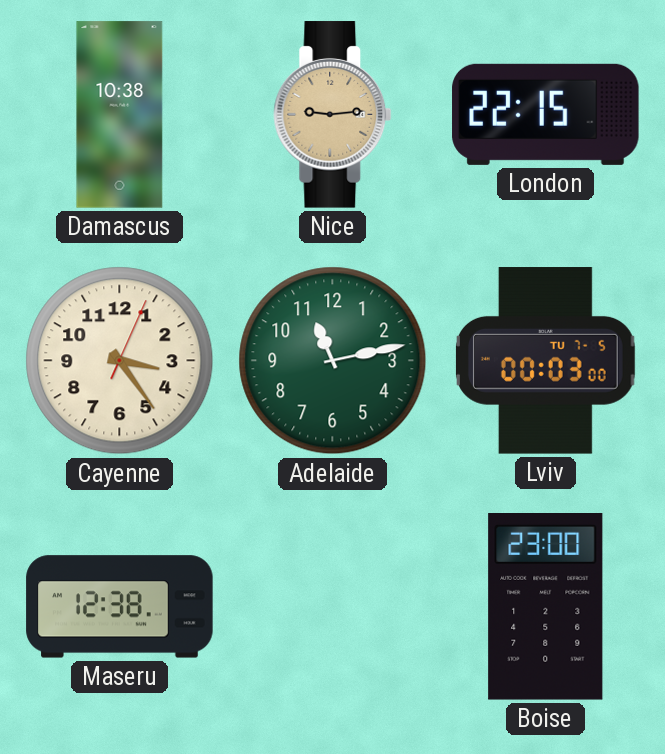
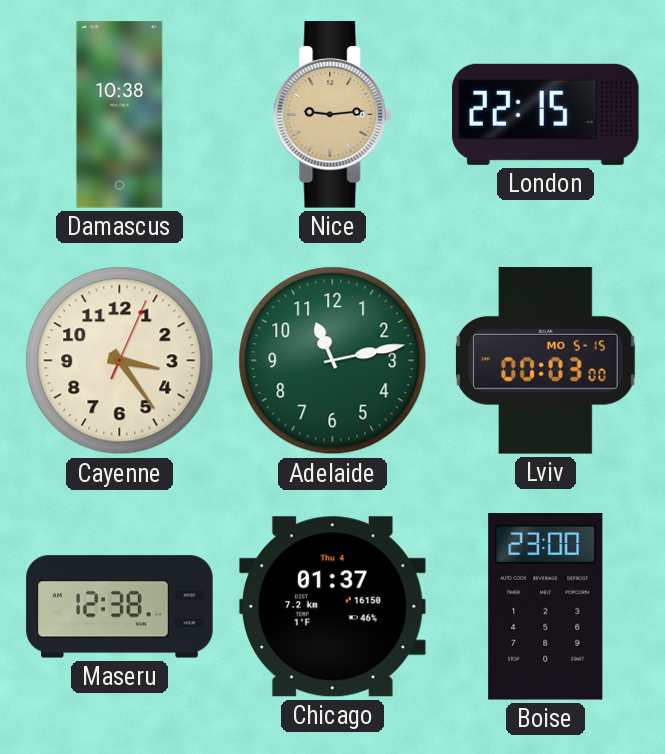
Lviv date: TU 7-5 -> MO 5-15 (545, 361)
Chicago: none -> 01:37 (333, 607)
